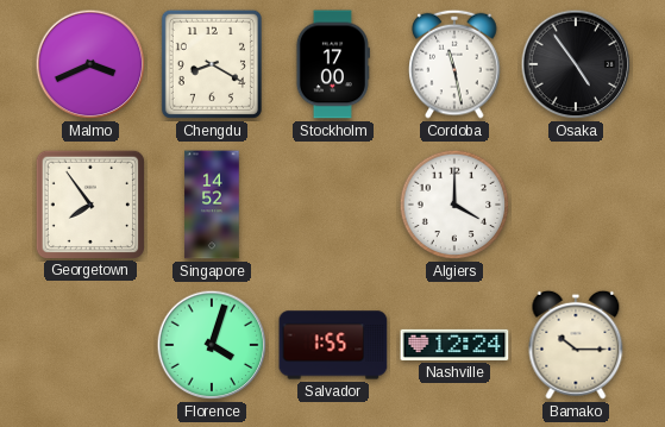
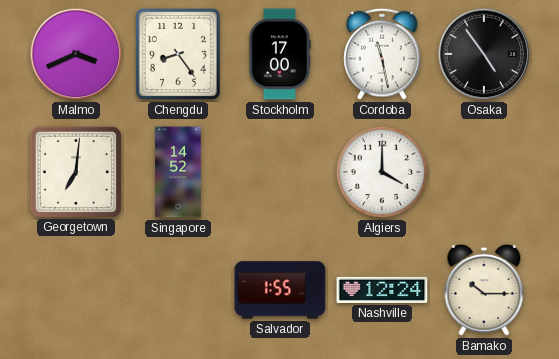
Chengdu: 8:20 -> 8:24 (178, 54)
Georgetown: 7:54 -> 7:01 (75, 171)
Florence: 4:03 -> none (212, 345)
